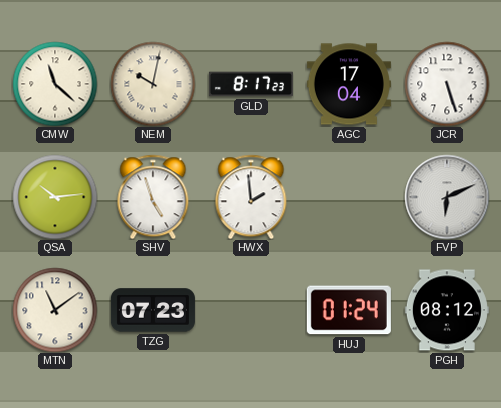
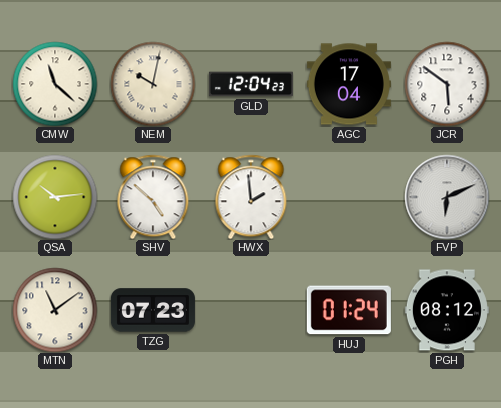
GLD: 8:17 -> 12:04 (251, 84)
JCR: 5:27 -> 5:51 (447, 84)
SHV: 4:57 -> 4:52 (153, 197)
